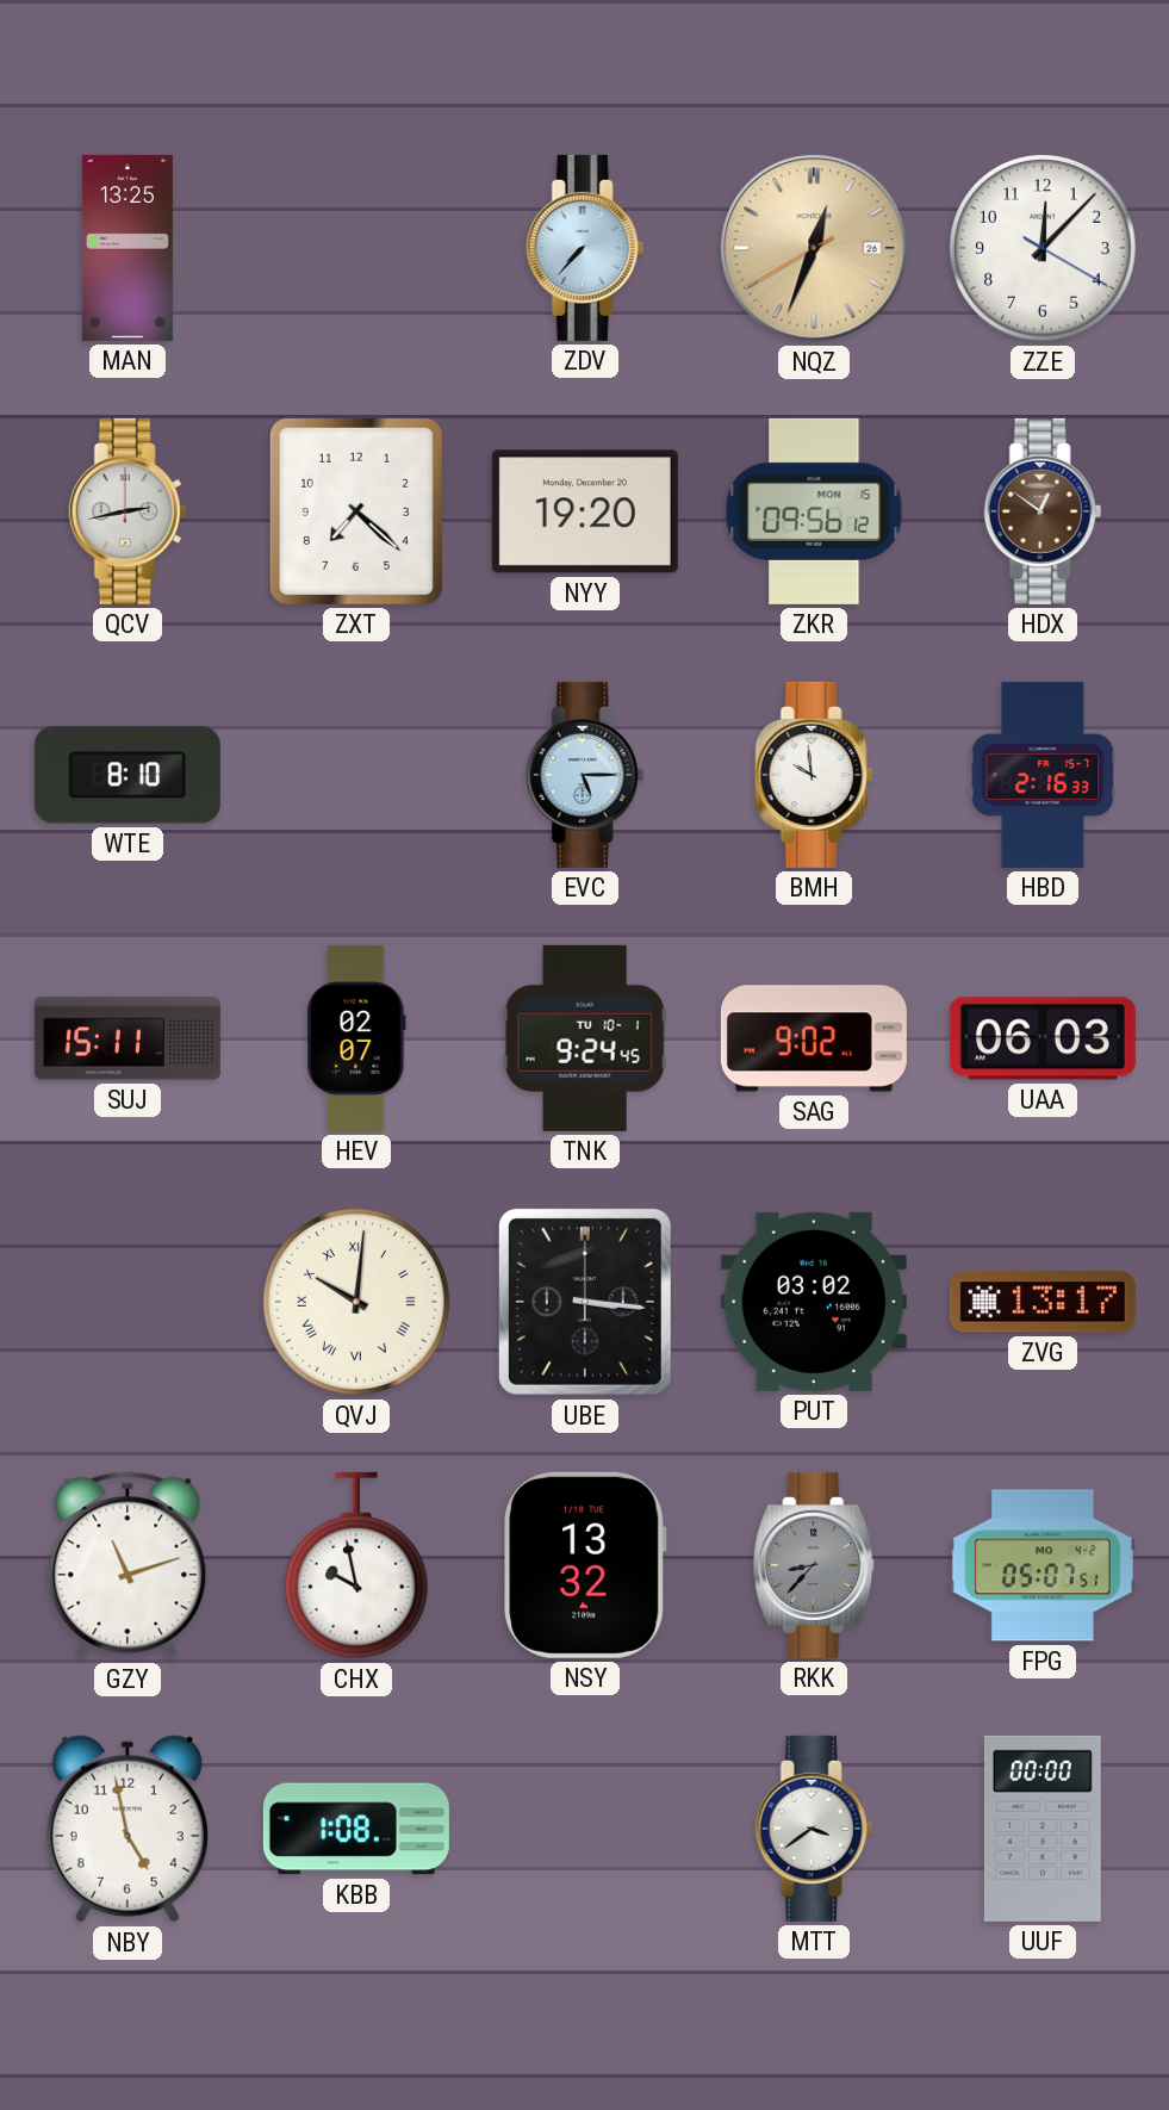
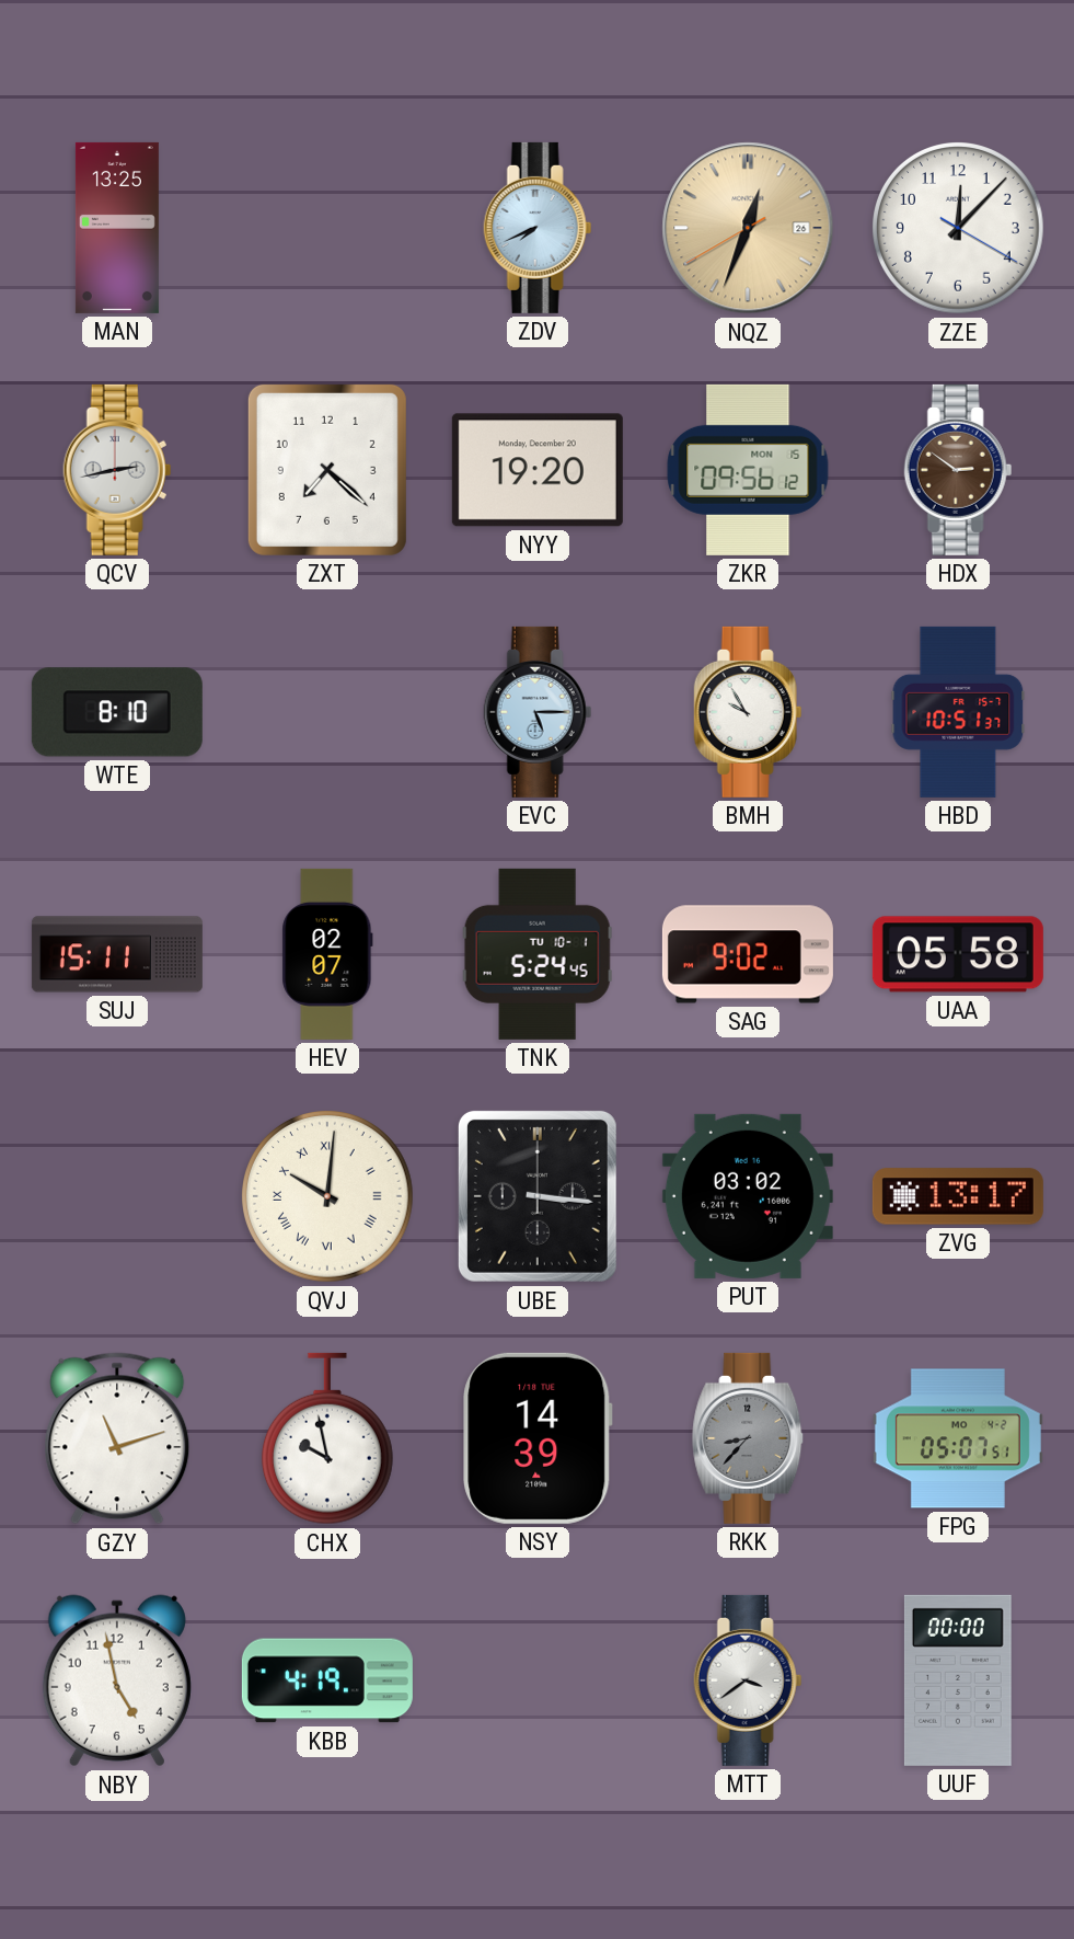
ZDV: 7:37 -> 7:41 (538, 228)
HDX: 12:51 -> 2:51 (958, 470)
BMH: 9:59 -> 9:55 (748, 712)
HBD: 2:16 -> 10:51 (958, 712)
TNK: 9:24 -> 5:24 (538, 954)
UAA: 06:03 -> 05:58 (958, 954)
NSY: 13:32 -> 14:39 (538, 1438)
KBB: 1:08 -> 4:19 (327, 1680)
